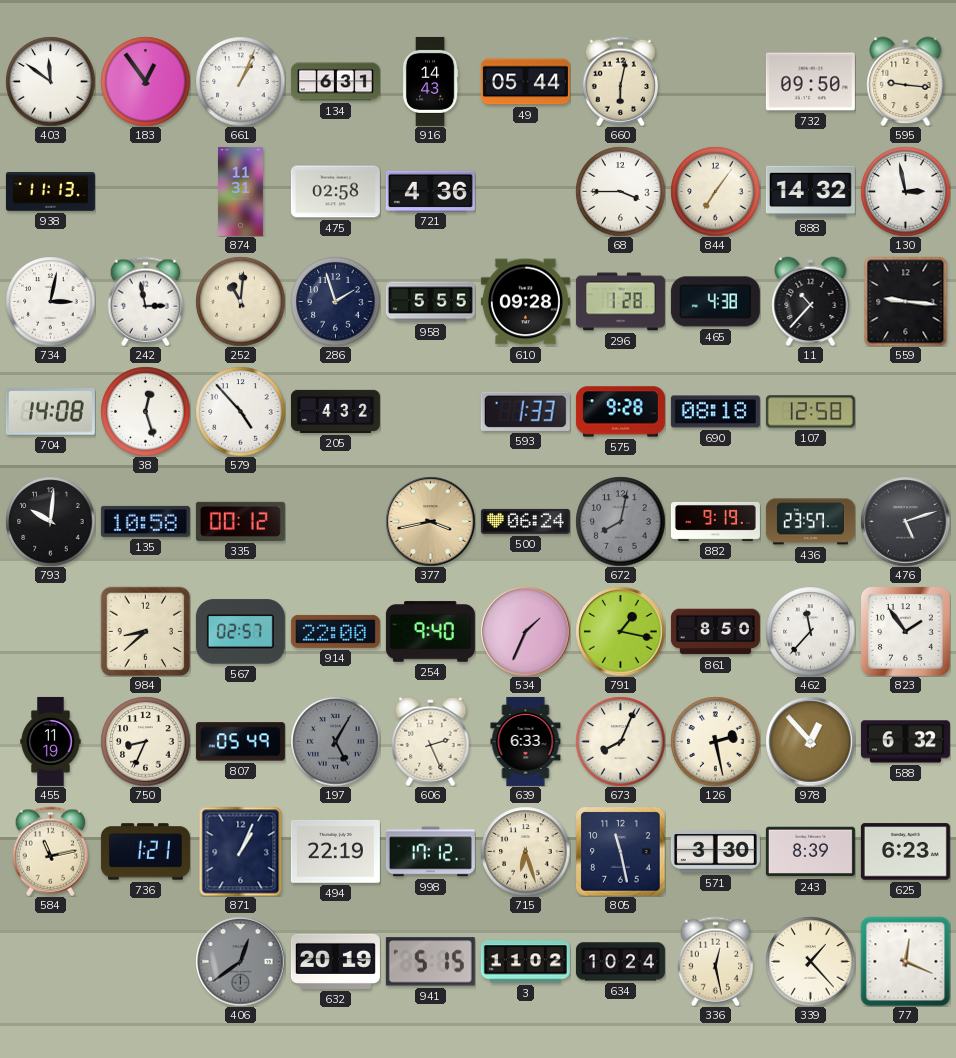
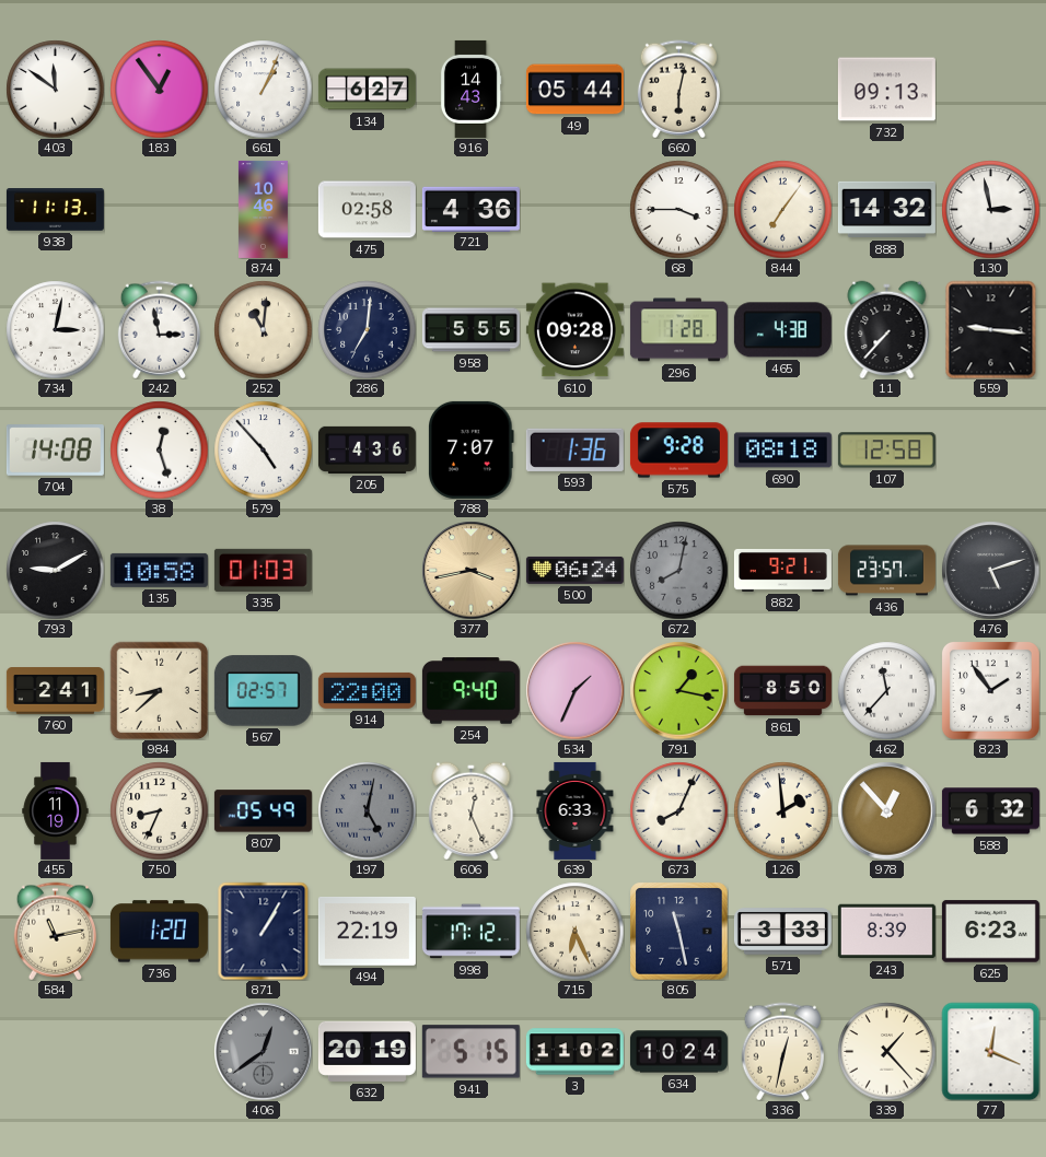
134: 6:31 -> 6:27 (367, 90)
732: 09:50 -> 09:13 (886, 90)
595: 9:16 -> none (906, 81)
874: 11:31 -> 10:46 (263, 209)
286: 1:57 -> 7:01 (367, 329)
11: 10:37 -> 7:37 (887, 329)
205: 4:32 -> 4:36 (367, 449)
788: none -> 7:07 (472, 449)
593: 1:33 -> 1:36 (574, 449)
793: 10:01 -> 9:10 (55, 570)
335: 00:12 -> 01:03 (263, 570)
882: 9:19 -> 9:21 (782, 570)
760: none -> 2:41 (55, 691)
197: 5:05 -> 5:02 (367, 810)
606: 2:26 -> 12:26 (472, 810)
126: 2:28 -> 1:59 (782, 810)
736: 1:21 -> 1:20 (159, 932)
871: 1:04 -> 1:05 (264, 931)
715: 6:27 -> 6:26 (574, 931)
571: 3:30 -> 3:33 (782, 932)
336: 12:28 -> 12:32 (782, 1051)
